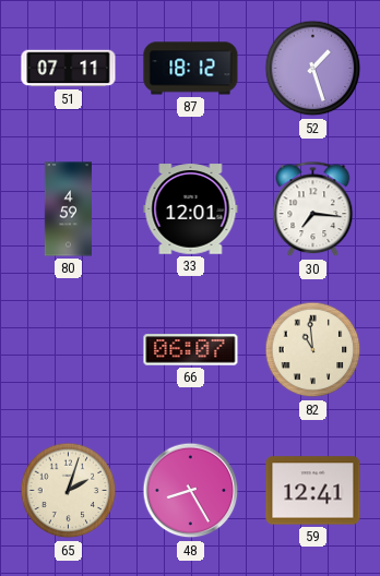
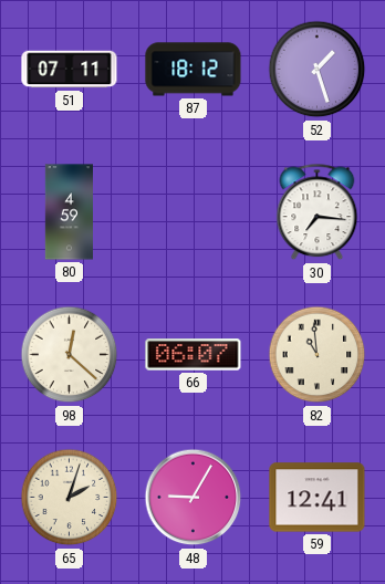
33: 12:01 -> none (191, 209)
98: none -> 12:22 (70, 355)
48: 8:25 -> 9:05 (194, 498)
